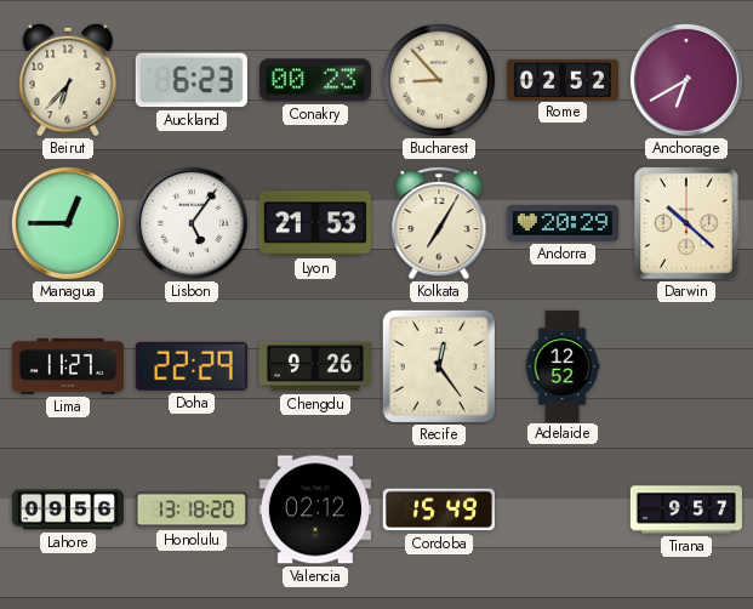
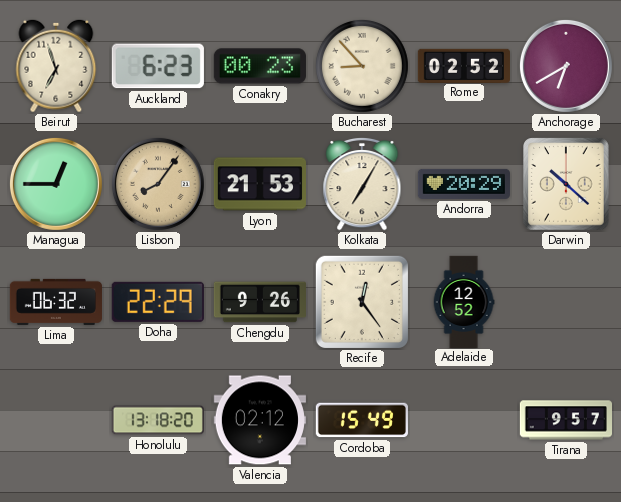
Beirut: 6:37 -> 6:57 (56, 66)
Lisbon: 5:06 -> 8:06 (158, 184)
Lisbon dial: white -> champagne (158, 184)
Lima: 11:27 -> 06:32 (56, 302)
Lahore: 09:56 -> none (67, 510)
